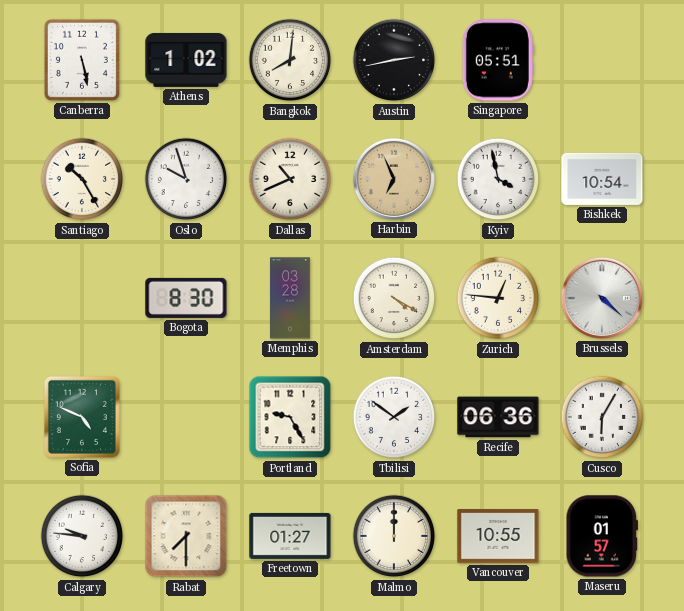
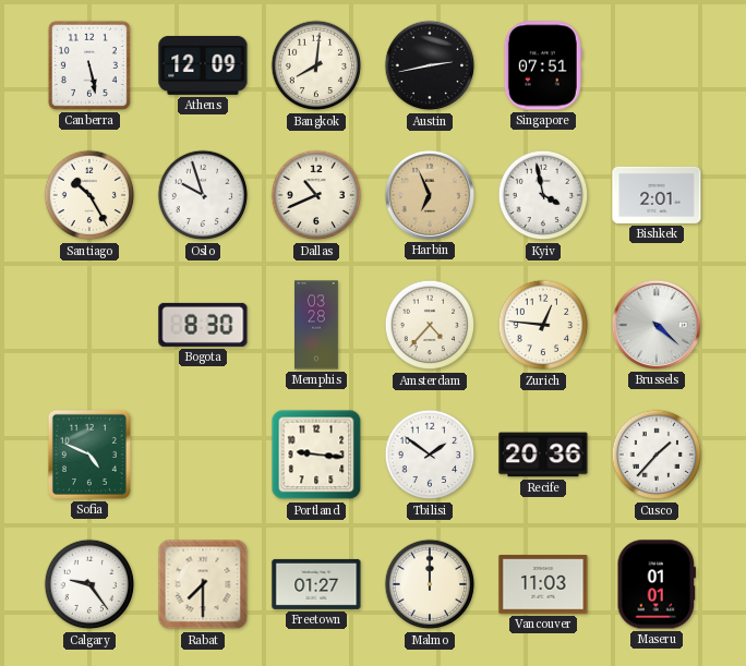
Athens: 1:02 -> 12:09 (203, 65)
Singapore: 05:51 -> 07:51 (543, 65)
Bishkek: 10:54 -> 2:01 (657, 195)
Amsterdam: 4:20 -> 4:37 (430, 325)
Portland: 9:25 -> 9:16 (316, 455)
Recife: 06:36 -> 20:36 (543, 455)
Cusco: 6:05 -> 1:37 (657, 455)
Calgary: 9:46 -> 9:24 (89, 584)
Vancouver: 10:55 -> 11:03 (543, 584)
Maseru: 01:57 -> 01:01 (655, 584)
